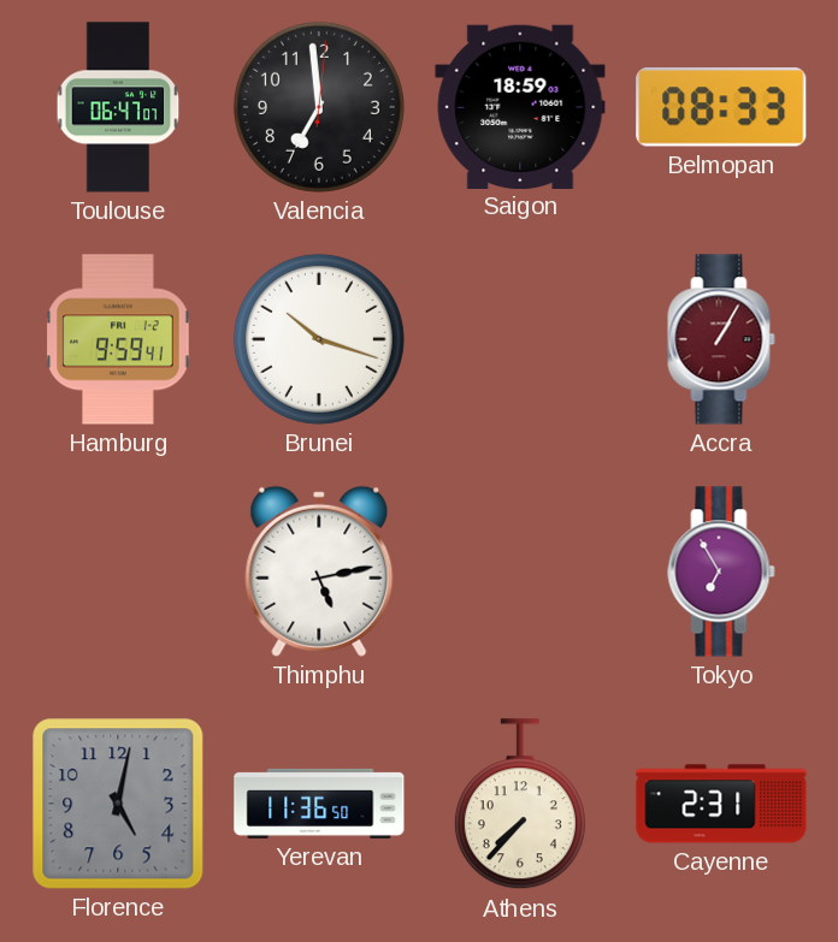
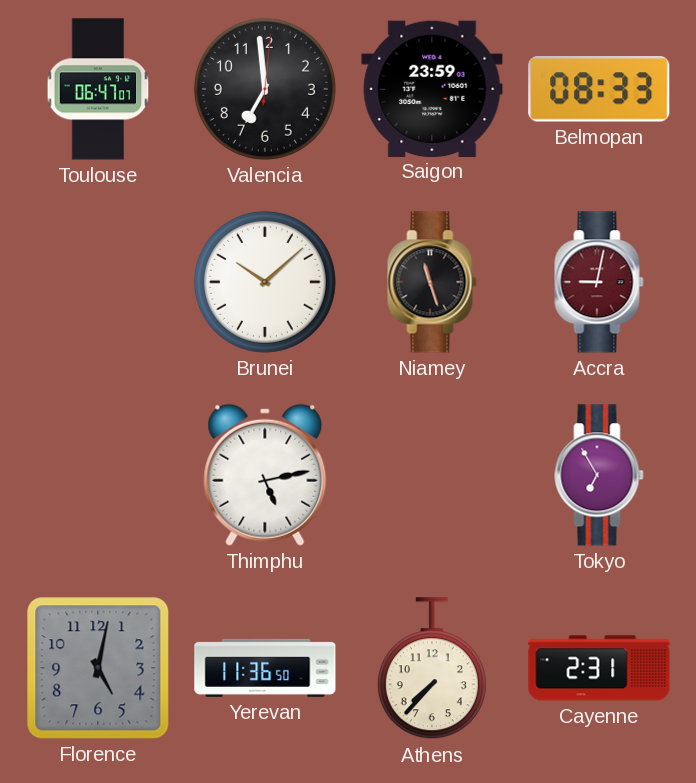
Saigon: 18:59 -> 23:59 (432, 88)
Hamburg: 9:59 -> none (118, 339)
Brunei: 10:18 -> 10:08 (265, 282)
Niamey: none -> 11:27 (432, 282)
Accra: 1:05 -> 9:02 (599, 282)
